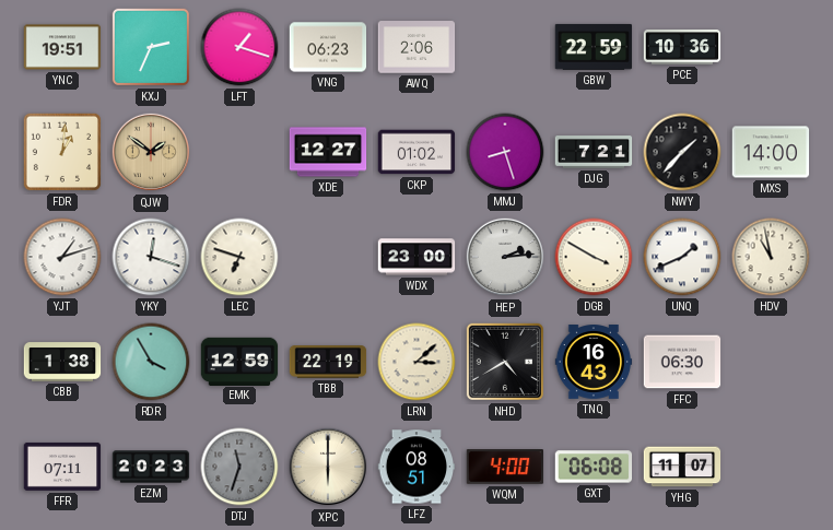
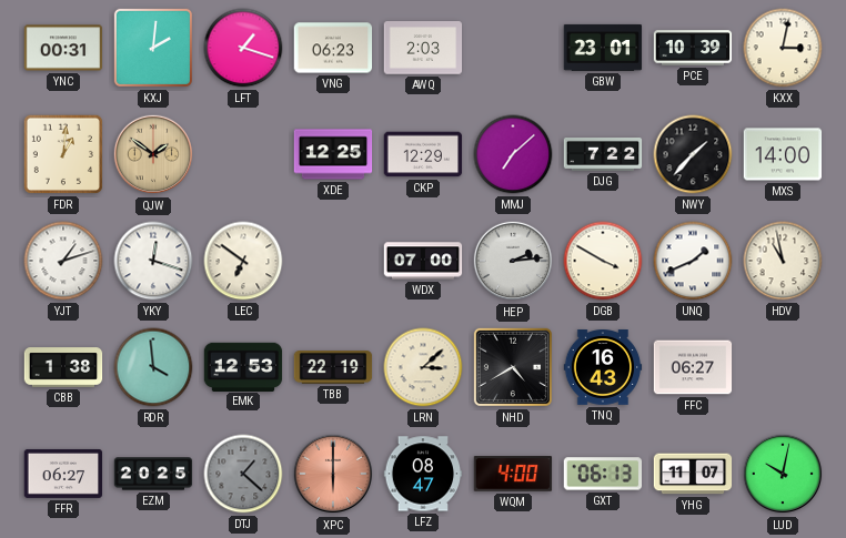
YNC: 19:51 -> 00:31 (63, 48)
KXJ: 2:34 -> 2:01 (153, 48)
AWQ: 2:06 -> 2:03 (423, 48)
GBW: 22:59 -> 23:01 (603, 48)
PCE: 10:36 -> 10:39 (693, 48)
KXX: none -> 3:02 (783, 48)
XDE: 12:27 -> 12:25 (333, 154)
CKP: 01:02 -> 12:29 (423, 154)
MMJ: 8:27 -> 7:08 (513, 154)
DJG: 7:21 -> 7:22 (603, 155)
LEC: 6:48 -> 6:51 (243, 261)
WDX: 23:00 -> 07:00 (423, 261)
RDR: 3:55 -> 3:59 (153, 367)
EMK: 12:59 -> 12:53 (243, 366)
FFC: 06:30 -> 06:27 (693, 367)
FFR: 07:11 -> 06:27 (63, 474)
EZM: 20:23 -> 20:25 (153, 474)
DTJ: 11:33 -> 1:22 (243, 474)
XPC dial: cream -> salmon (333, 474)
LFZ: 08:51 -> 08:47 (423, 474)
GXT: 06:08 -> 06:13 (603, 474)
LUD: none -> 10:02 (783, 474)
